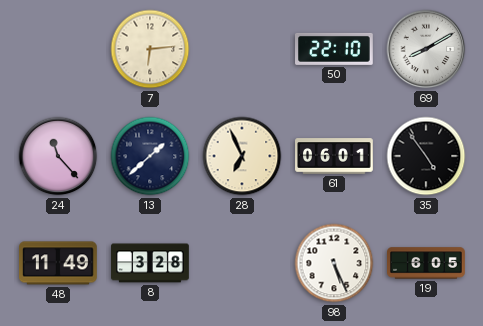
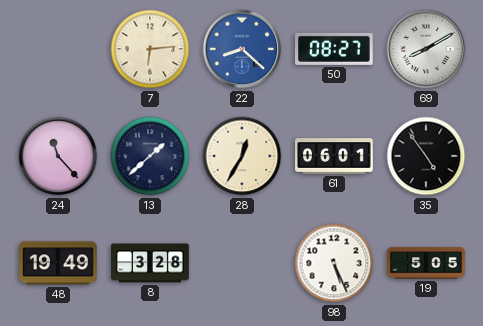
22: none -> 8:22 (242, 49)
50: 22:10 -> 08:27 (335, 49)
28: 6:56 -> 12:35 (242, 156)
48: 11:49 -> 19:49 (59, 263)
19: 6:05 -> 5:05 (426, 263)
